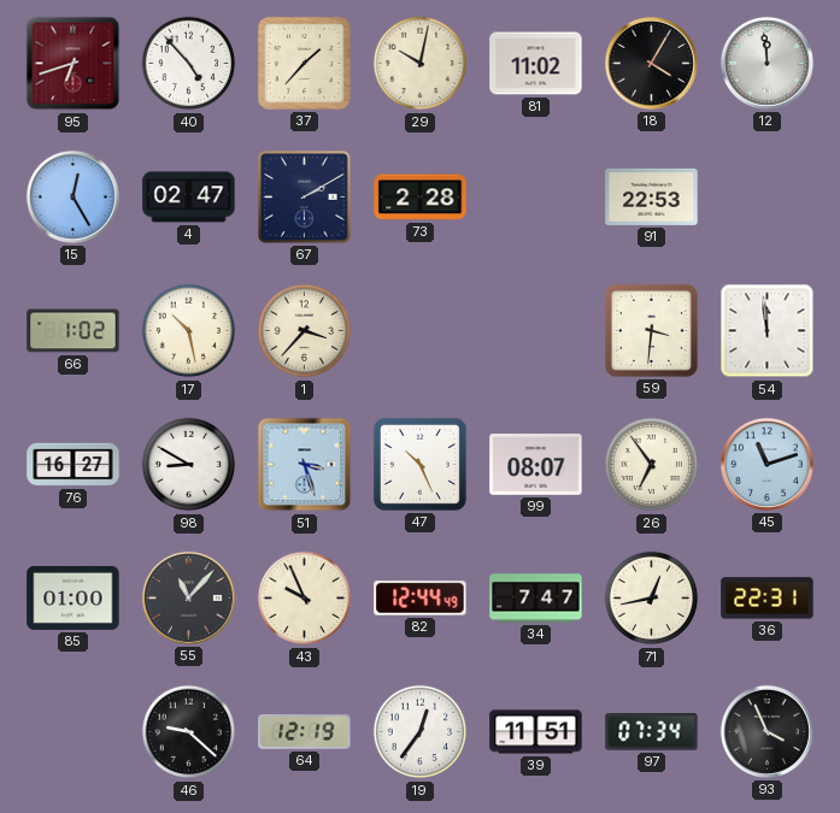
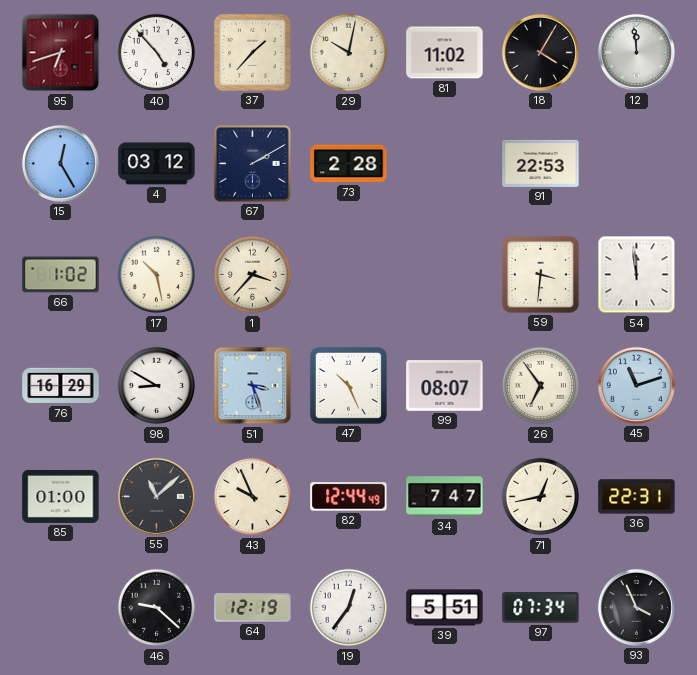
4: 02:47 -> 03:12 (157, 164)
76: 16:27 -> 16:29 (61, 386)
55: 11:07 -> 11:08 (156, 496)
39: 11:51 -> 5:51 (445, 608)
